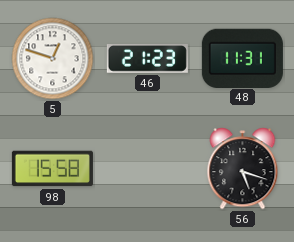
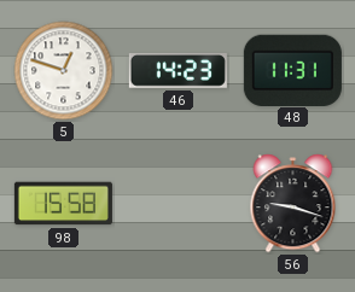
46: 21:23 -> 14:23 (177, 70)
56: 5:18 -> 9:18 (293, 204)
